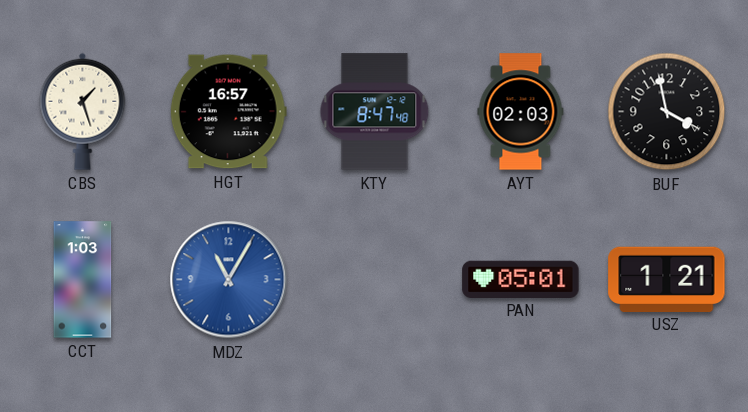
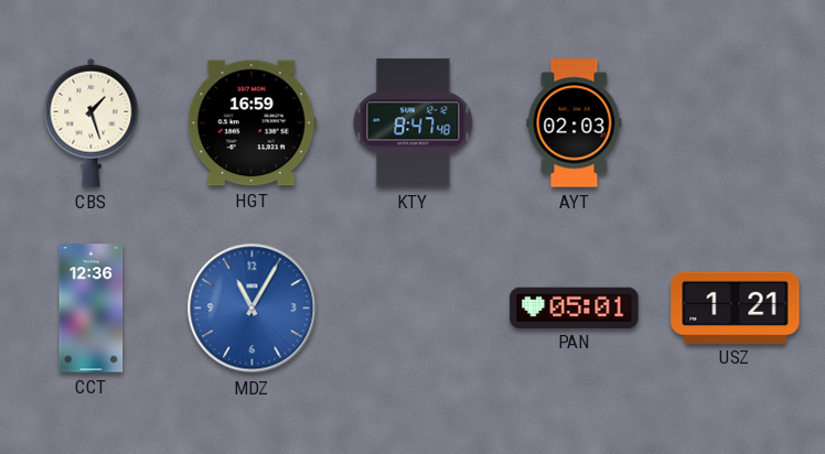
HGT: 16:57 -> 16:59 (251, 123)
BUF: 3:58 -> none (667, 112)
CCT: 1:03 -> 12:36 (92, 309)
